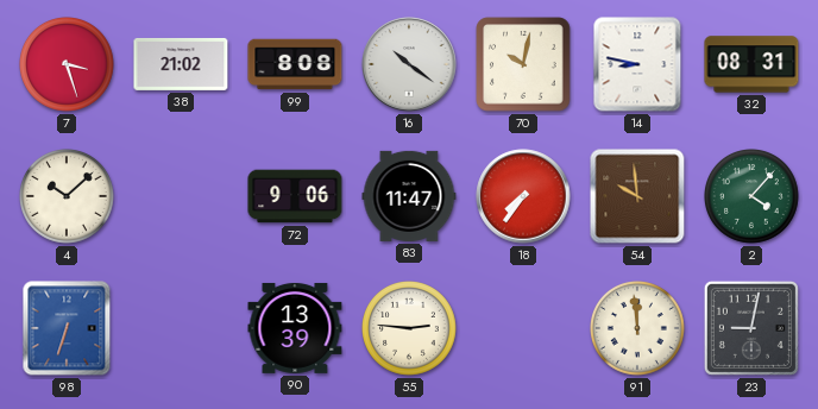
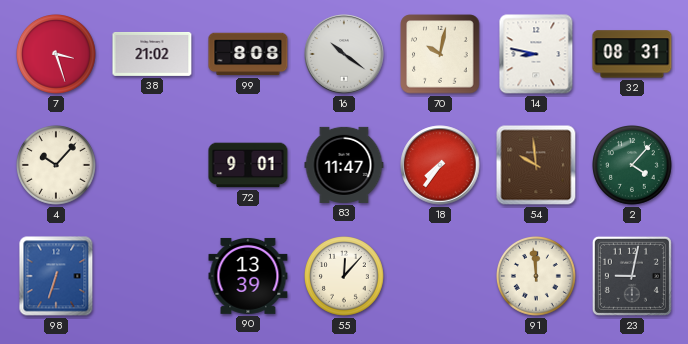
4: 10:08 -> 10:07 (57, 166)
72: 9:06 -> 9:01 (248, 165)
55: 2:46 -> 12:07 (345, 277)
